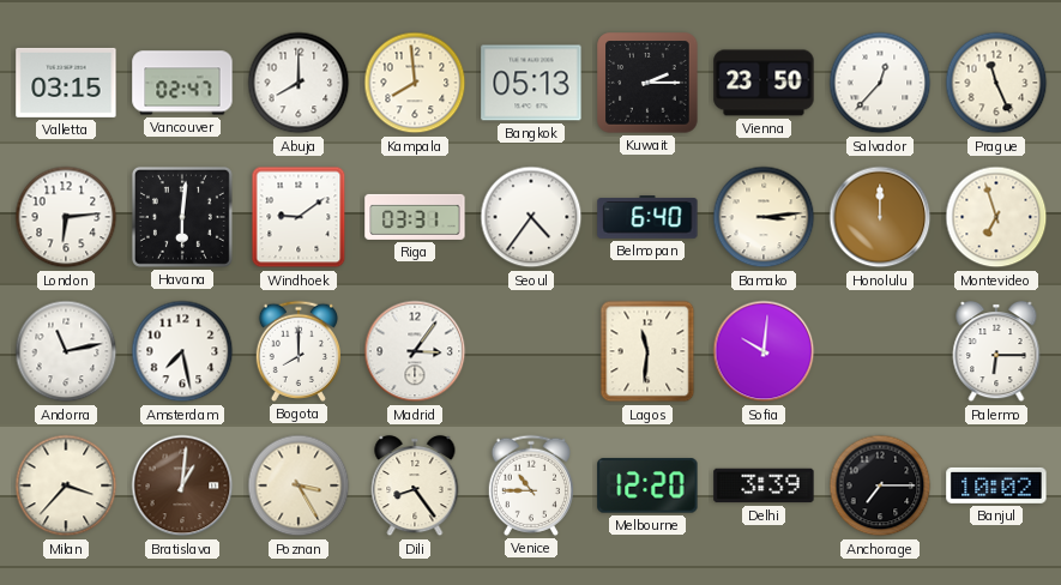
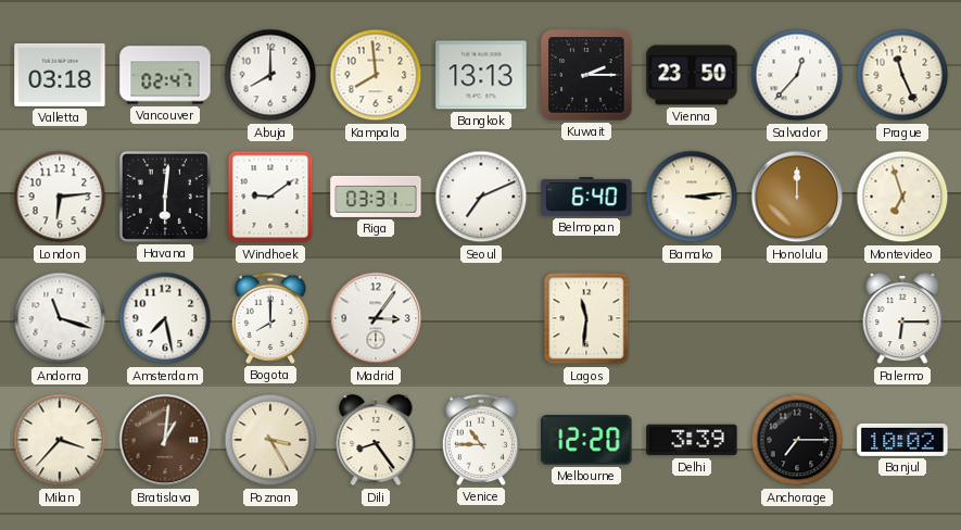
Valletta: 03:15 -> 03:18 (60, 75)
Bangkok: 05:13 -> 13:13 (481, 75)
Seoul: 4:36 -> 7:11 (481, 197)
Andorra: 11:13 -> 11:18 (60, 318)
Sofia: 10:01 -> none (764, 351)
